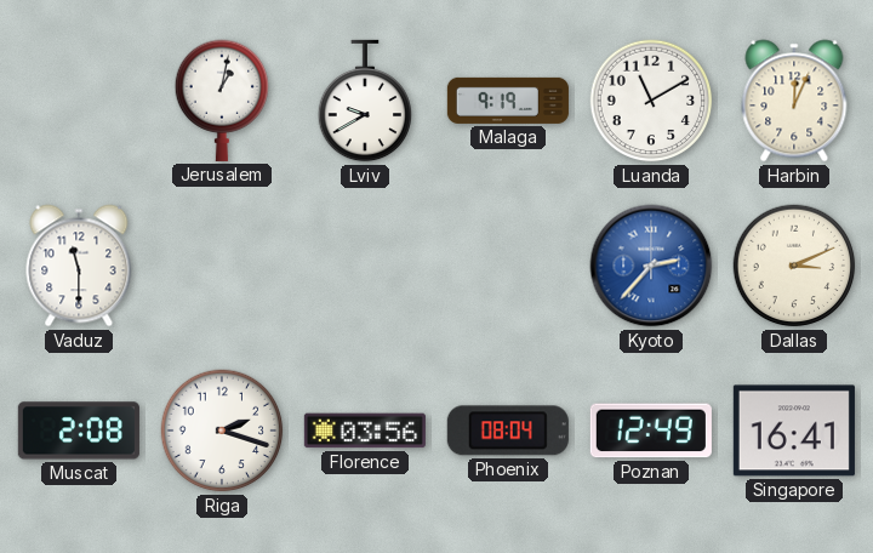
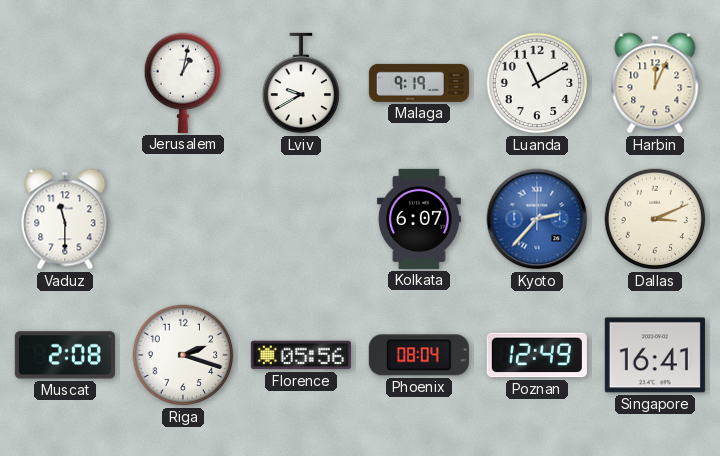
Kolkata: none -> 6:07 (419, 219)
Florence: 03:56 -> 05:56 (301, 355)
